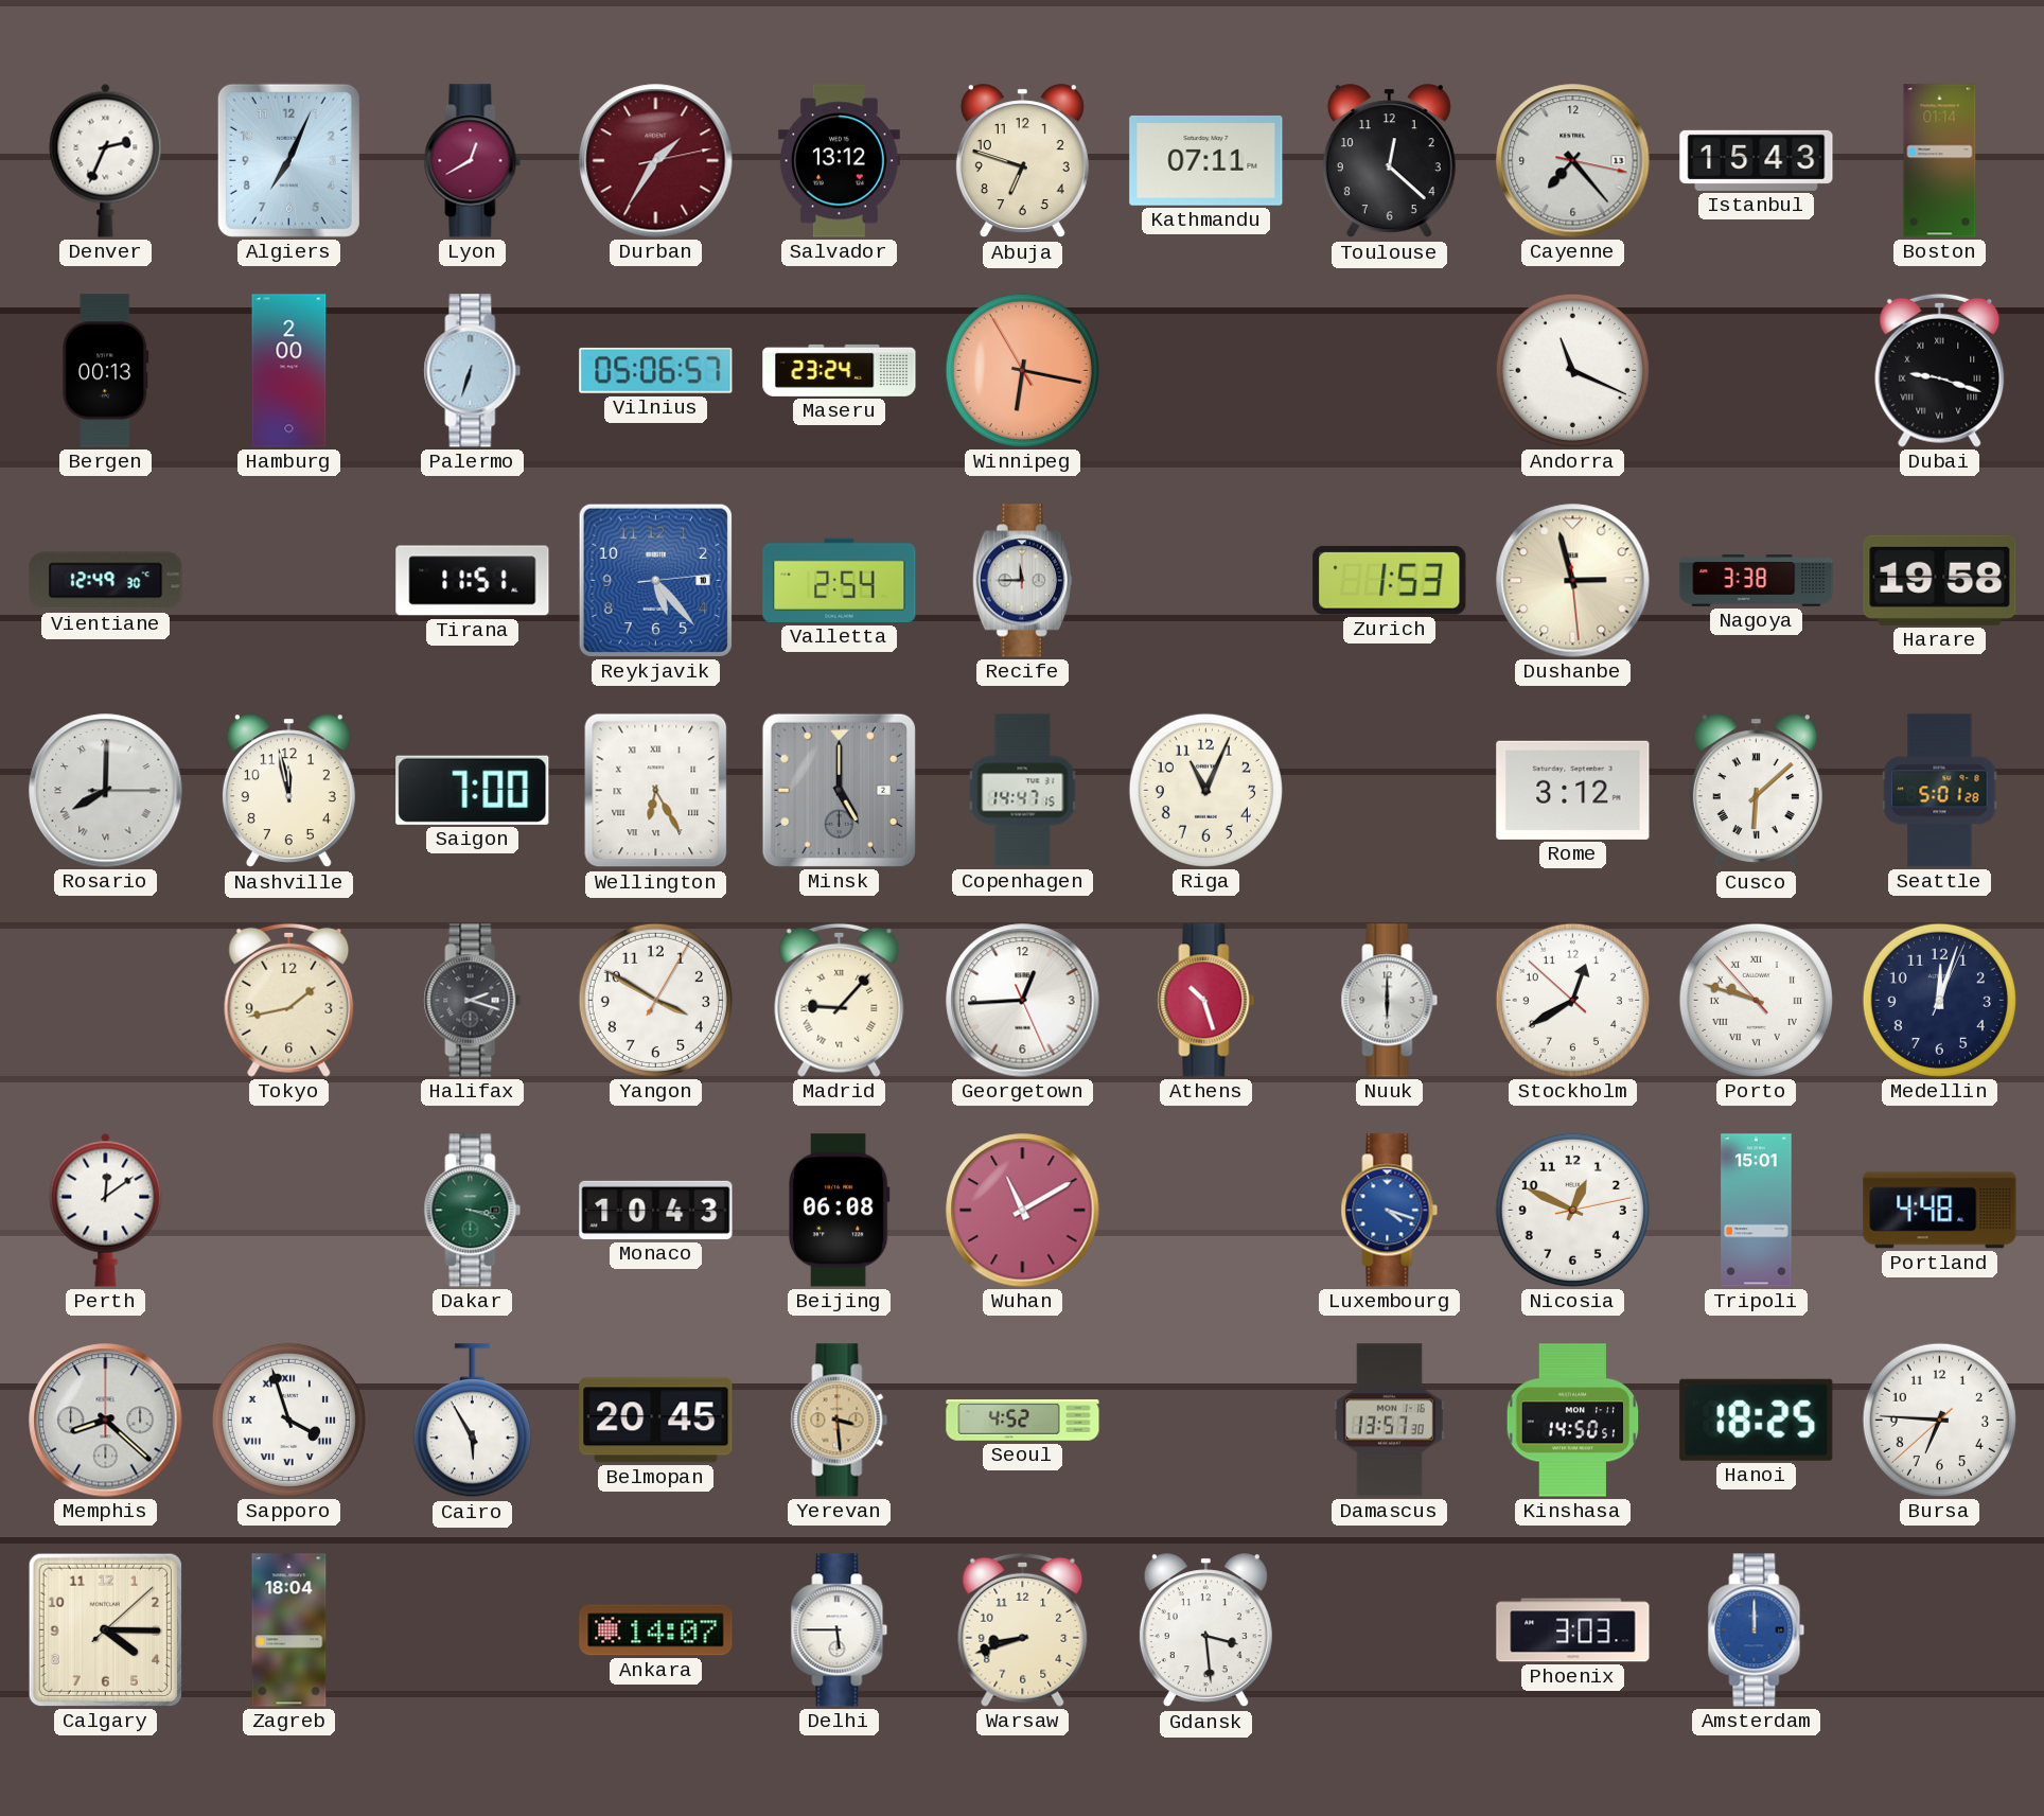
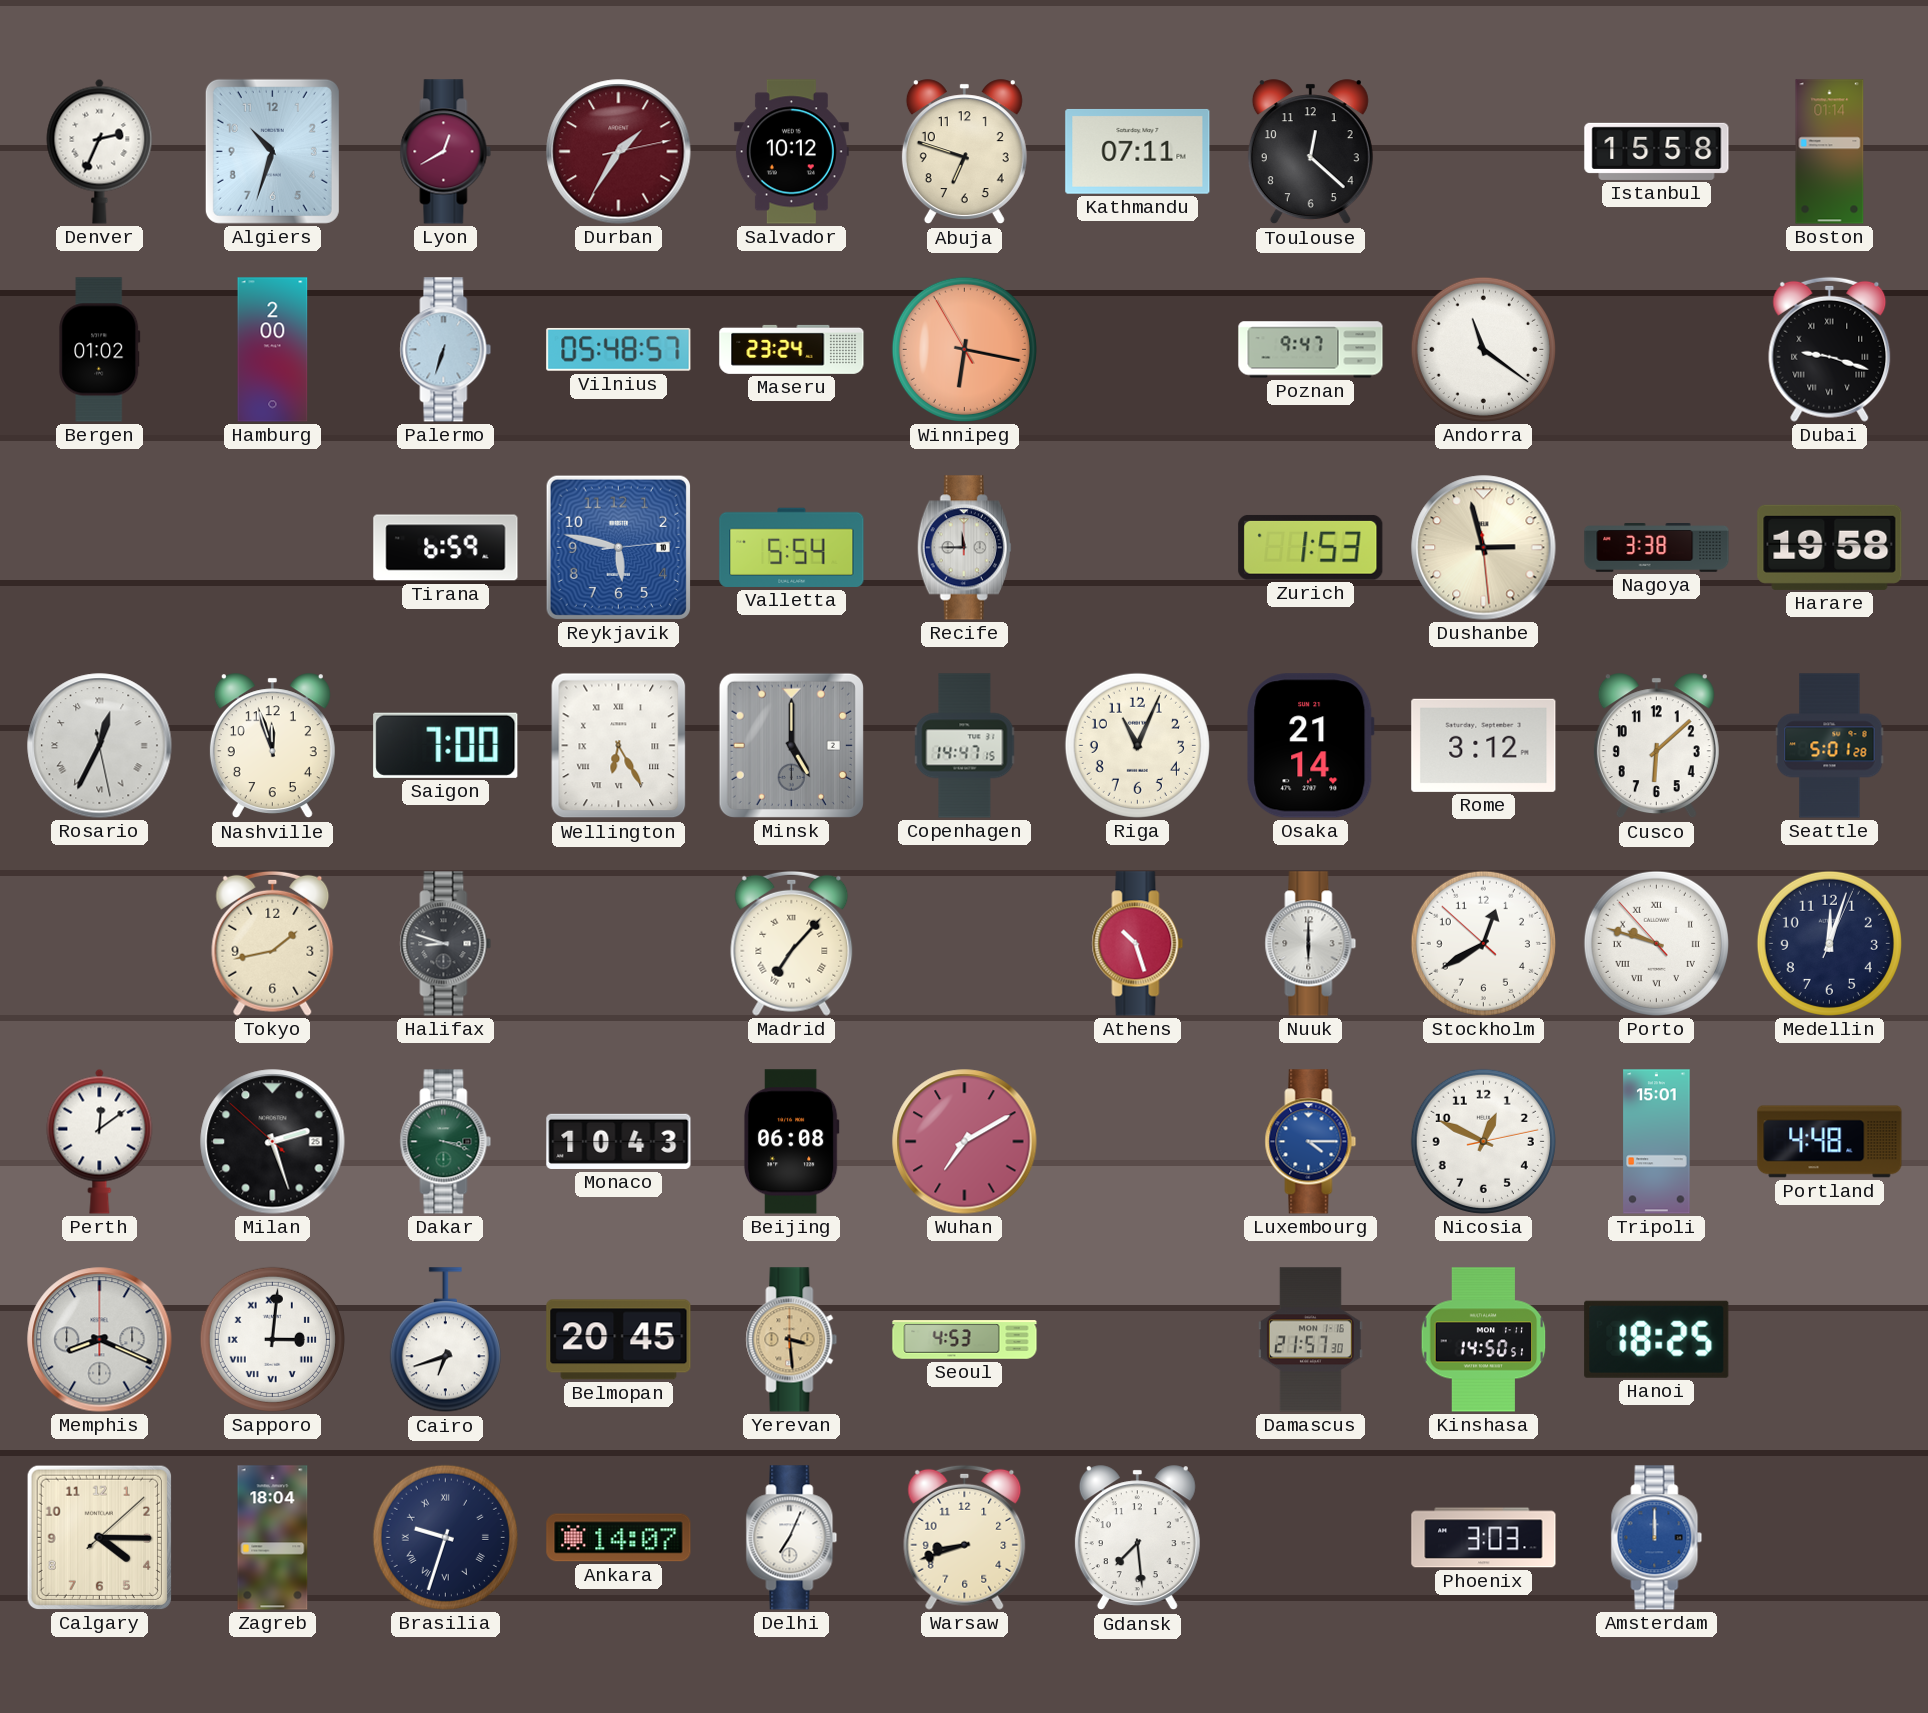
Algiers: 7:04 -> 10:33 (272, 151)
Salvador: 13:12 -> 10:12 (791, 152)
Cayenne: 7:23 -> none (1573, 161)
Istanbul: 15:43 -> 15:58 (1657, 151)
Bergen: 00:13 -> 01:02 (100, 350)
Vilnius: 05:06 -> 05:48 (619, 349)
Poznan: none -> 9:47 (1311, 350)
Andorra: 11:19 -> 11:21 (1483, 349)
Vientiane: 12:49 -> none (106, 581)
Tirana: 11:51 -> 6:59 (446, 548)
Reykjavik: 5:23 -> 5:47 (618, 547)
Valletta: 2:54 -> 5:54 (792, 547)
Rosario: 8:00 -> 12:34 (100, 746)
Nashville: 11:58 -> 11:57 (272, 746)
Osaka: none -> 21:14 (1311, 746)
Cusco numerals: Roman -> Arabic (1656, 746)
Halifax: 2:18 -> 8:48 (446, 944)
Yangon: 3:50 -> none (655, 1000)
Madrid: 9:07 -> 7:07 (792, 943)
Georgetown: 12:44 -> none (1023, 1001)
Milan: none -> 2:26 (273, 1142)
Wuhan: 11:10 -> 7:10 (965, 1142)
Luxembourg: 4:18 -> 4:15 (1311, 1142)
Memphis: 8:22 -> 8:19 (100, 1340)
Sapporo: 3:57 -> 3:01 (272, 1339)
Cairo: 5:55 -> 6:42 (445, 1340)
Seoul: 4:52 -> 4:53 (965, 1340)
Damascus: 13:57 -> 21:57 (1310, 1340)
Bursa: 6:45 -> none (1939, 1420)
Brasilia: none -> 9:33 (445, 1537)
Delhi: 5:45 -> 7:04 (792, 1538)
Gdansk: 3:29 -> 7:29 (1137, 1538)
